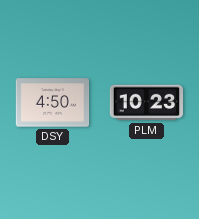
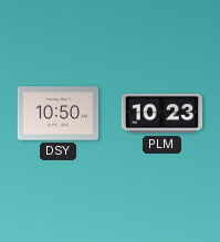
DSY: 4:50 -> 10:50 (59, 114)
